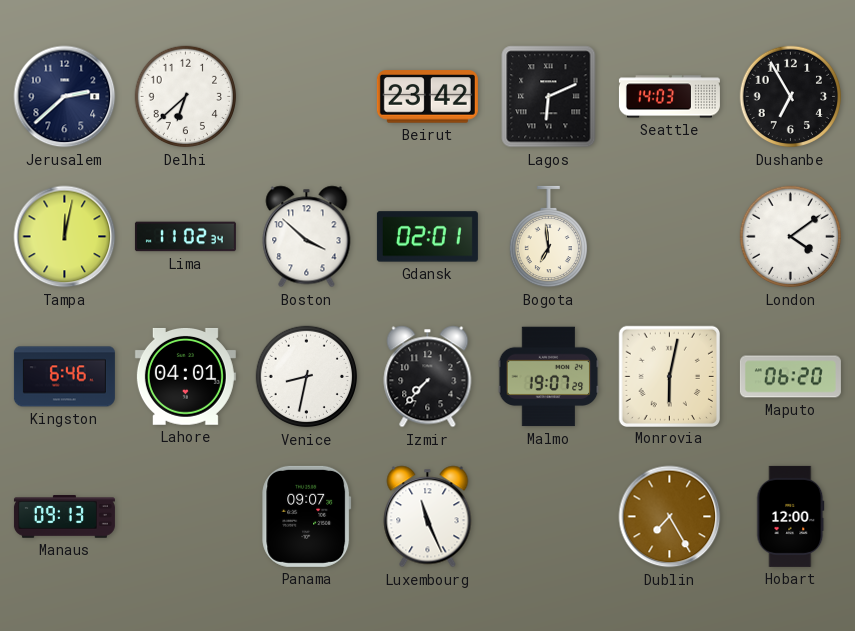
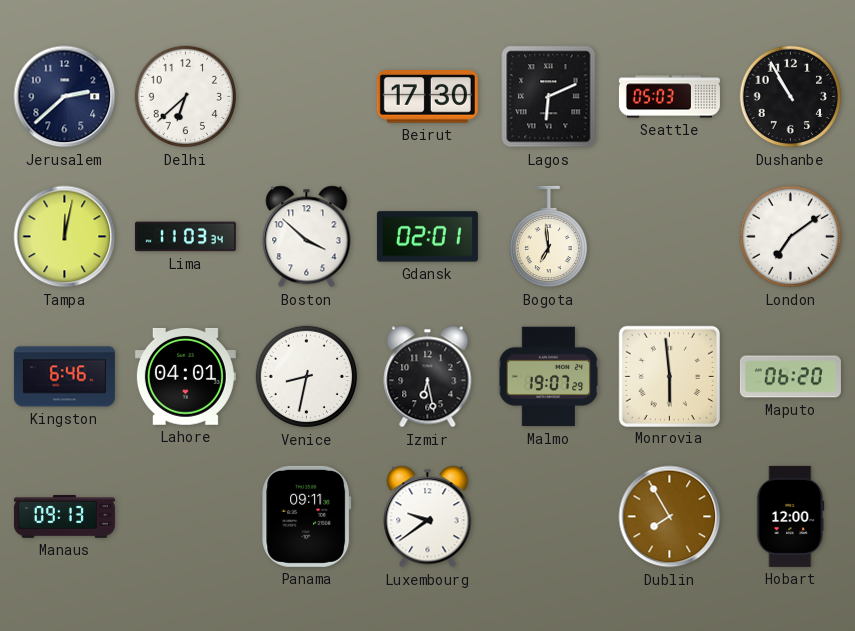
Beirut: 23:42 -> 17:30 (427, 97)
Seattle: 14:03 -> 05:03 (669, 97)
Dushanbe: 6:55 -> 10:55 (791, 97)
Lima: 11:02 -> 11:03 (185, 237)
London: 4:09 -> 7:09 (791, 237)
Izmir: 7:37 -> 6:28 (428, 377)
Monrovia: 6:02 -> 5:59 (669, 376)
Panama: 09:07 -> 09:11 (307, 516)
Luxembourg: 11:26 -> 9:39 (428, 517)
Dublin: 7:25 -> 7:55 (670, 517)
